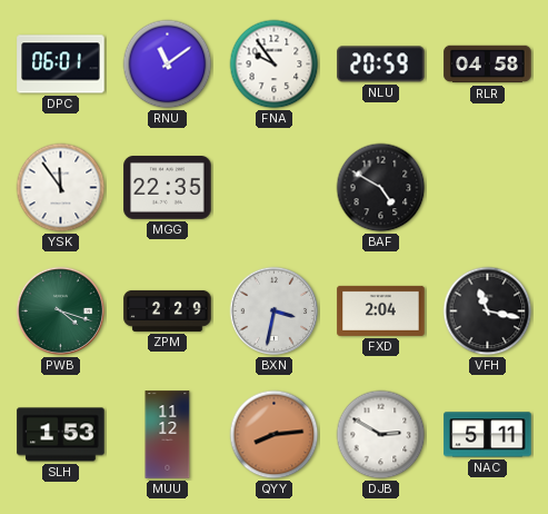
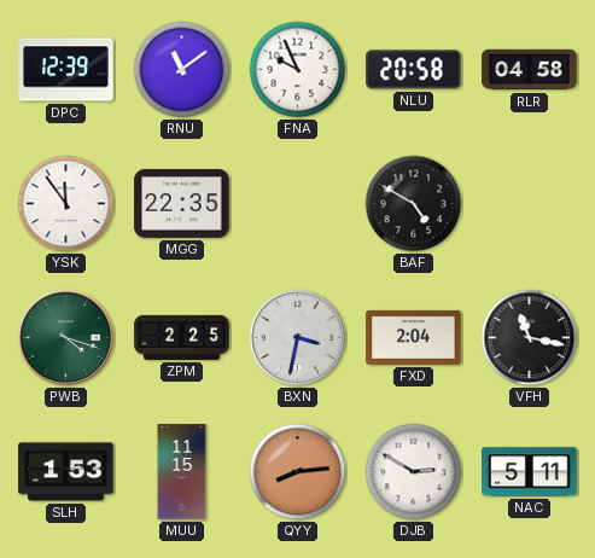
DPC: 06:01 -> 12:39 (66, 70)
FNA: 9:54 -> 9:56 (298, 70)
NLU: 20:59 -> 20:58 (414, 70)
ZPM: 2:29 -> 2:25 (182, 337)
MUU: 11:12 -> 11:15 (182, 472)
